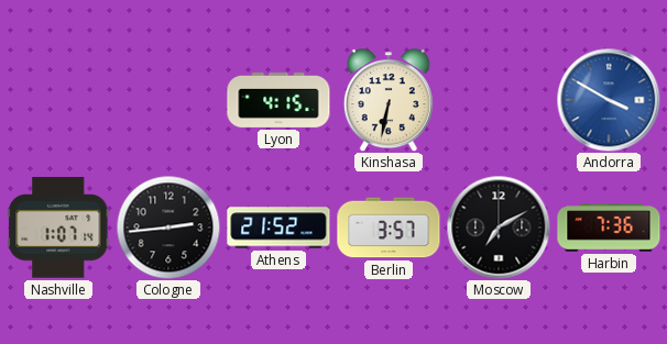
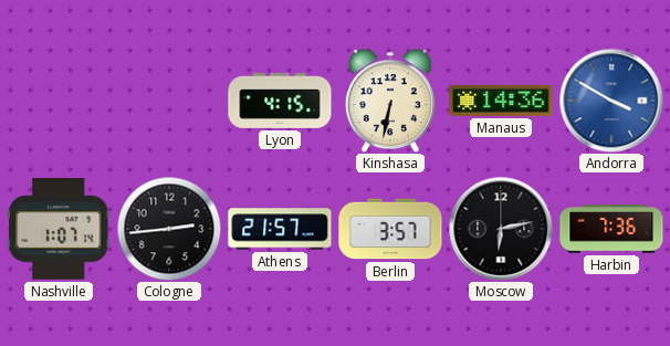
Manaus: none -> 14:36 (501, 101)
Athens: 21:52 -> 21:57 (280, 229)
Moscow: 7:10 -> 6:13 (501, 229)
